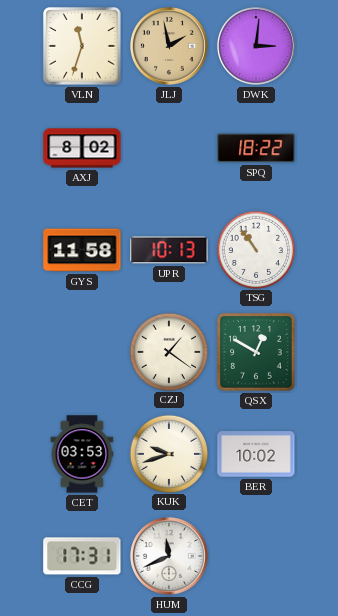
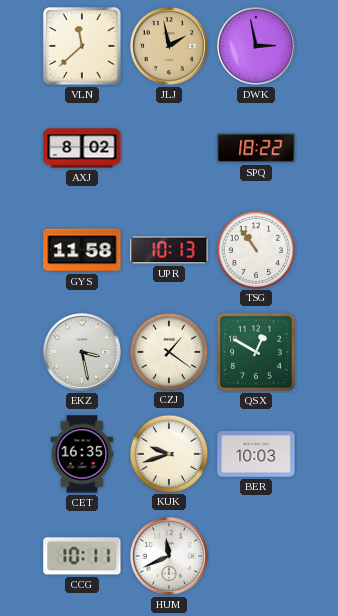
VLN: 11:33 -> 11:38 (82, 46)
DWK: 3:01 -> 2:58 (256, 46)
EKZ: none -> 3:28 (82, 352)
CET: 03:53 -> 16:35 (82, 454)
BER: 10:02 -> 10:03 (256, 454)
CCG: 17:31 -> 10:11 (82, 556)
